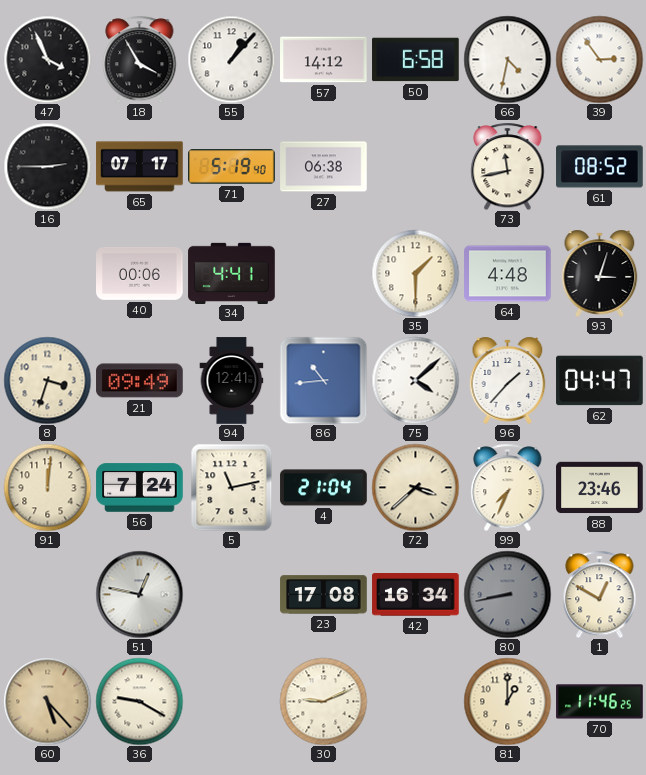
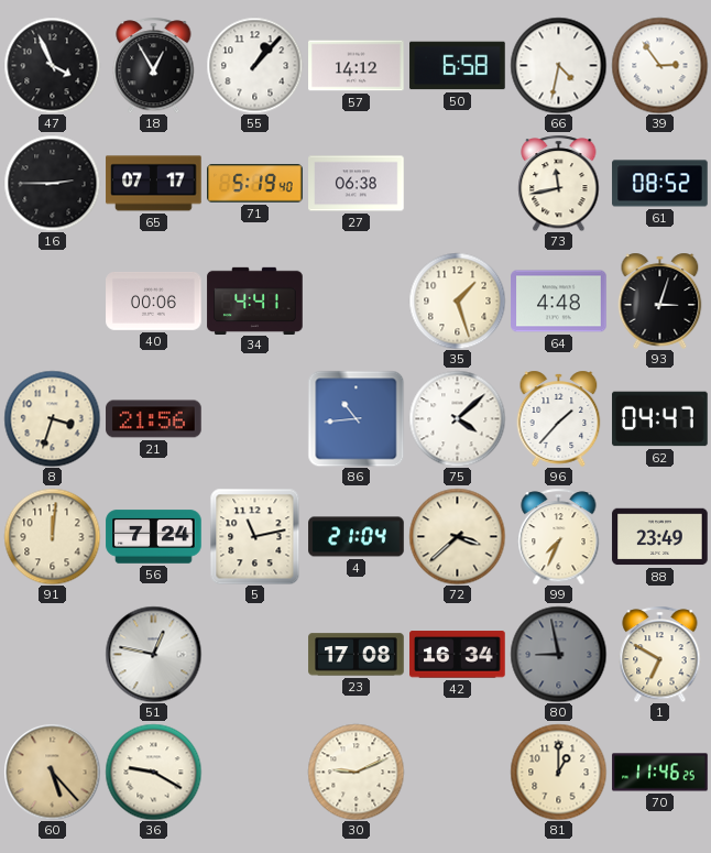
18: 3:55 -> 12:55 (154, 65)
35: 1:30 -> 1:27 (457, 300)
21: 09:49 -> 21:56 (154, 419)
94: 12:41 -> none (232, 381)
88: 23:46 -> 23:49 (660, 537)
80: 8:43 -> 8:58 (558, 654)
1: 12:50 -> 6:50 (660, 654)
